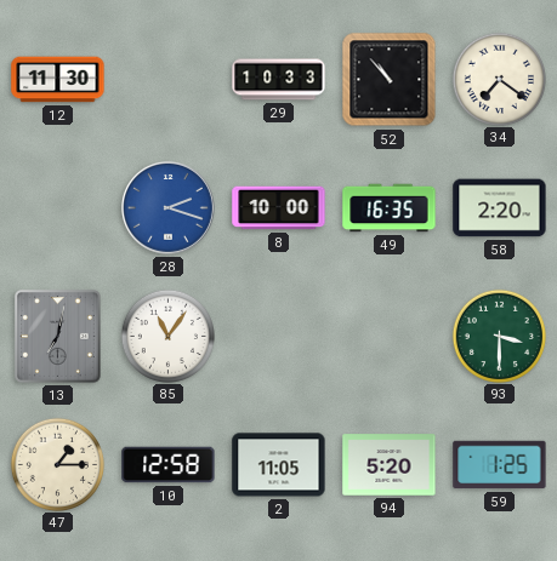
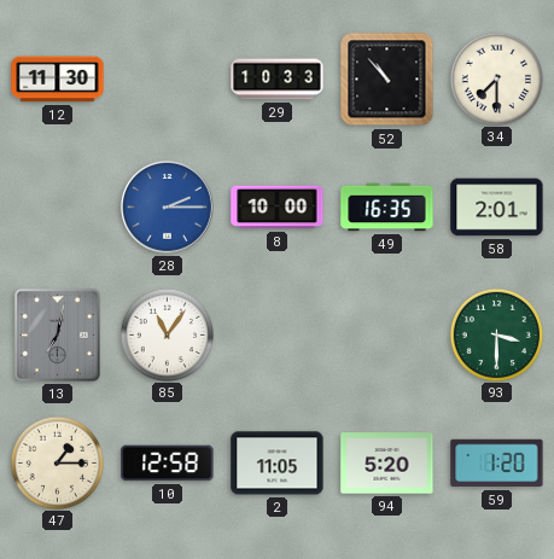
34: 7:21 -> 7:30 (496, 78)
28: 2:18 -> 2:15 (168, 208)
58: 2:20 -> 2:01 (497, 208)
59: 1:25 -> 1:20 (497, 464)
